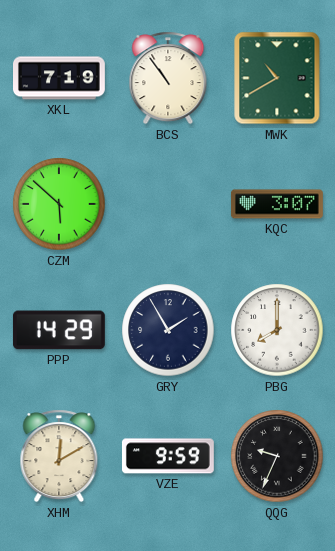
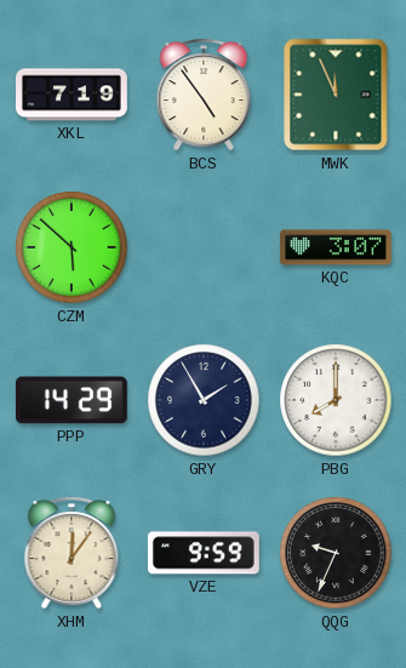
BCS: 10:54 -> 4:54 (204, 95)
MWK: 10:40 -> 11:56 (336, 95)
XHM: 12:10 -> 12:06 (72, 553)
